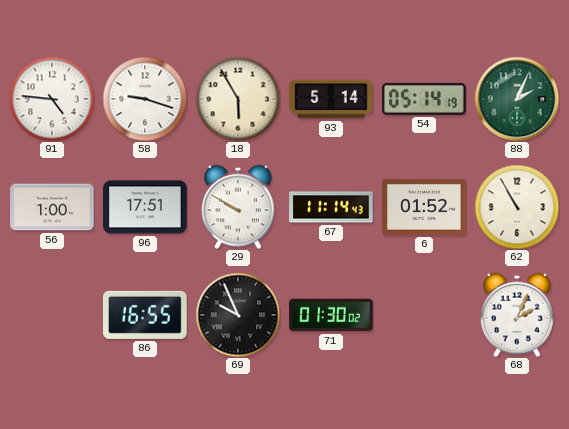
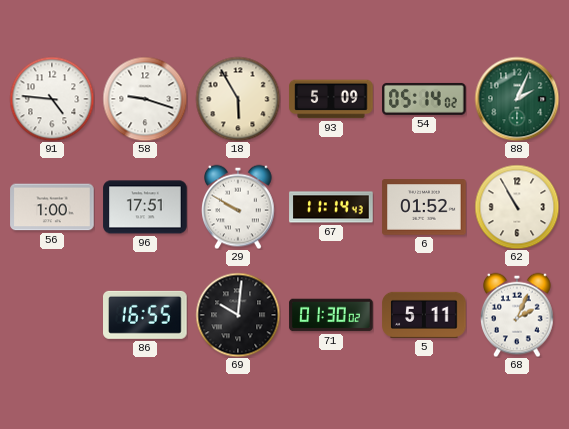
93: 5:14 -> 5:09 (331, 99)
54: 05:14:19 -> 05:14:02 (424, 99)
69: 9:56 -> 10:01 (238, 315)
5: none -> 5:11 (424, 315)
